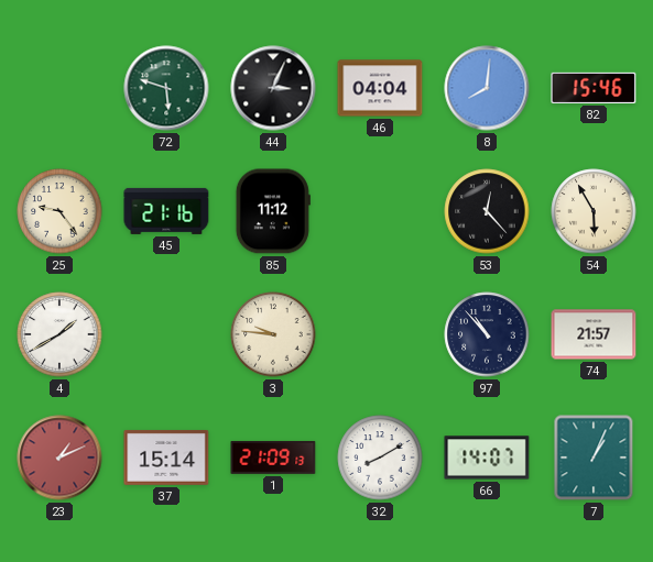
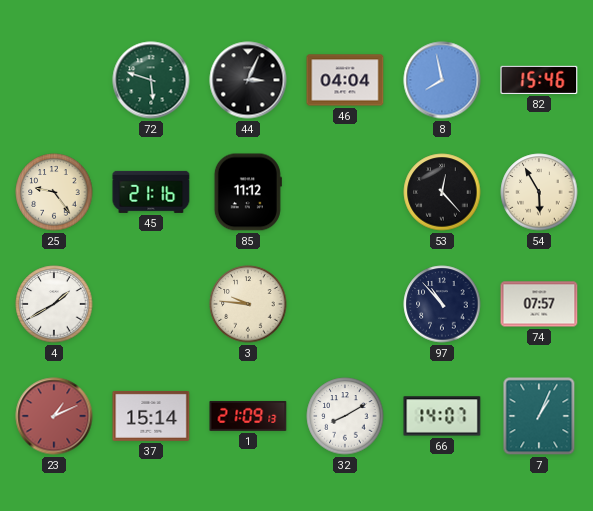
8: 8:01 -> 7:58 (442, 80)
74: 21:57 -> 07:57 (539, 304)
